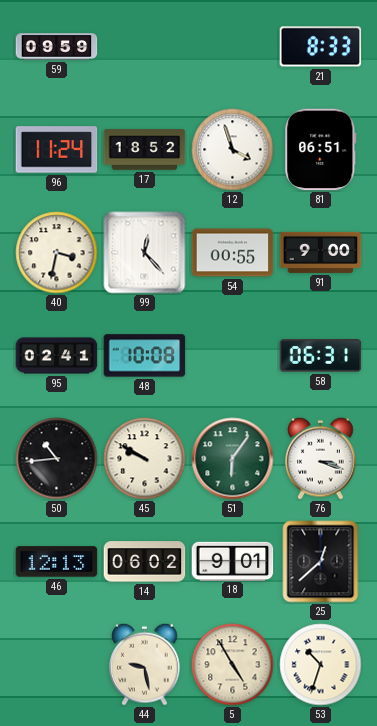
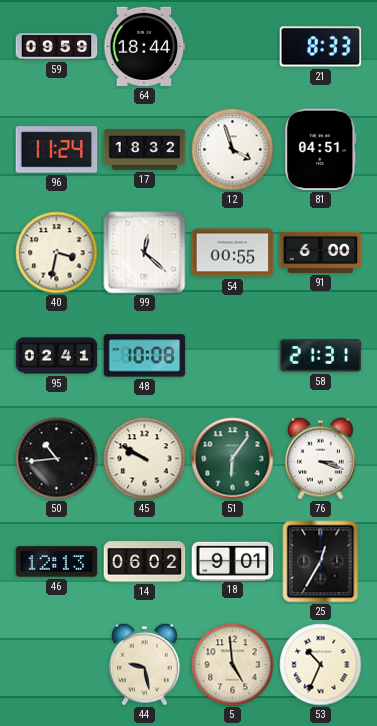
64: none -> 18:44 (145, 46)
17: 18:52 -> 18:32 (145, 150)
81: 06:51 -> 04:51 (321, 150)
99: 12:23 -> 12:22 (145, 253)
91: 9:00 -> 6:00 (321, 252)
58: 06:31 -> 21:31 (321, 356)
25: 12:38 -> 12:35 (321, 562)
5: 4:55 -> 4:59 (233, 665)
53: 10:33 -> 10:34 (321, 665)
